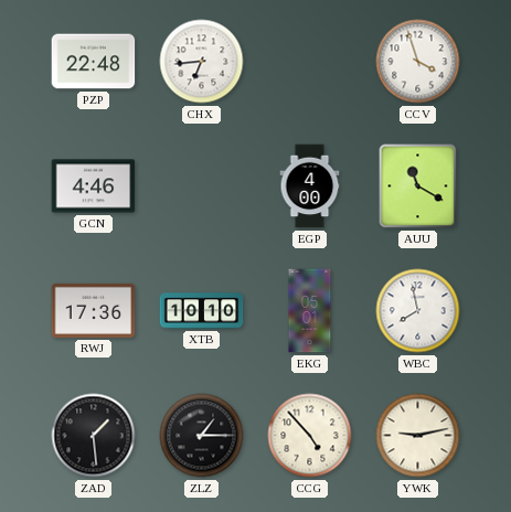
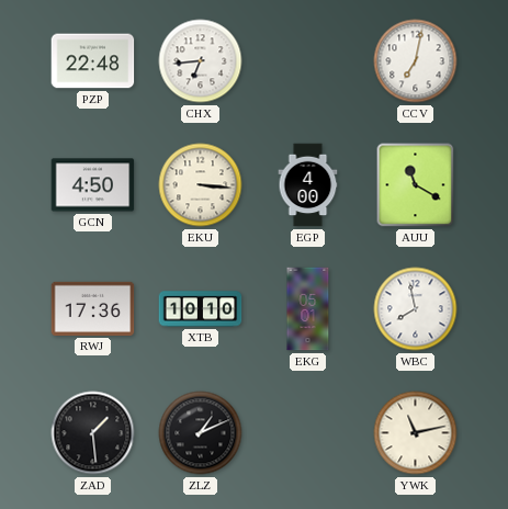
CCV: 3:57 -> 7:02 (416, 61)
GCN: 4:46 -> 4:50 (93, 185)
EKU: none -> 3:16 (201, 185)
ZLZ: 1:15 -> 1:11 (201, 433)
CCG: 4:53 -> none (310, 436)
YWK: 9:13 -> 11:13 (416, 433)
